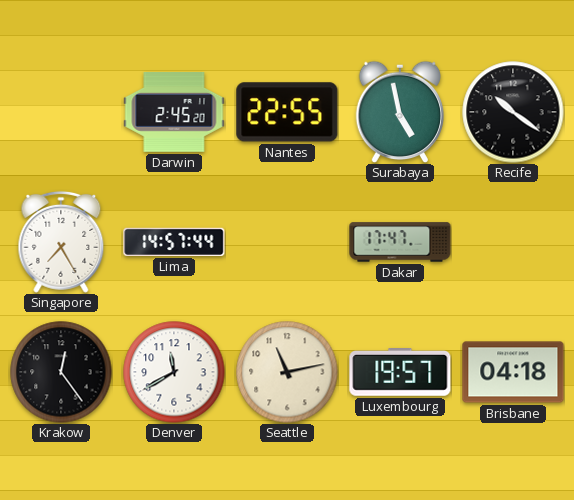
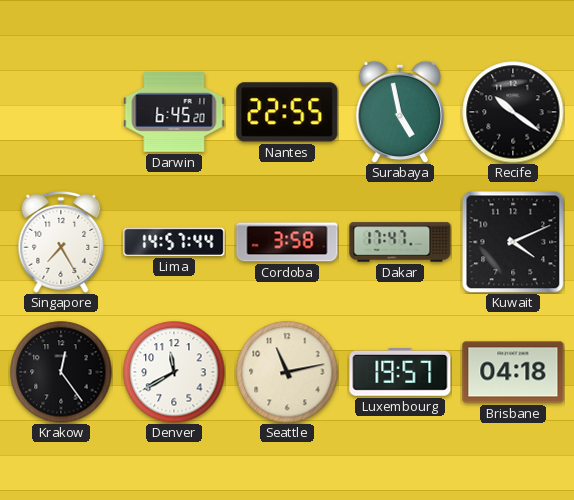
Darwin: 2:45 -> 6:45 (174, 113)
Cordoba: none -> 3:58 (287, 242)
Kuwait: none -> 4:11 (513, 242)
